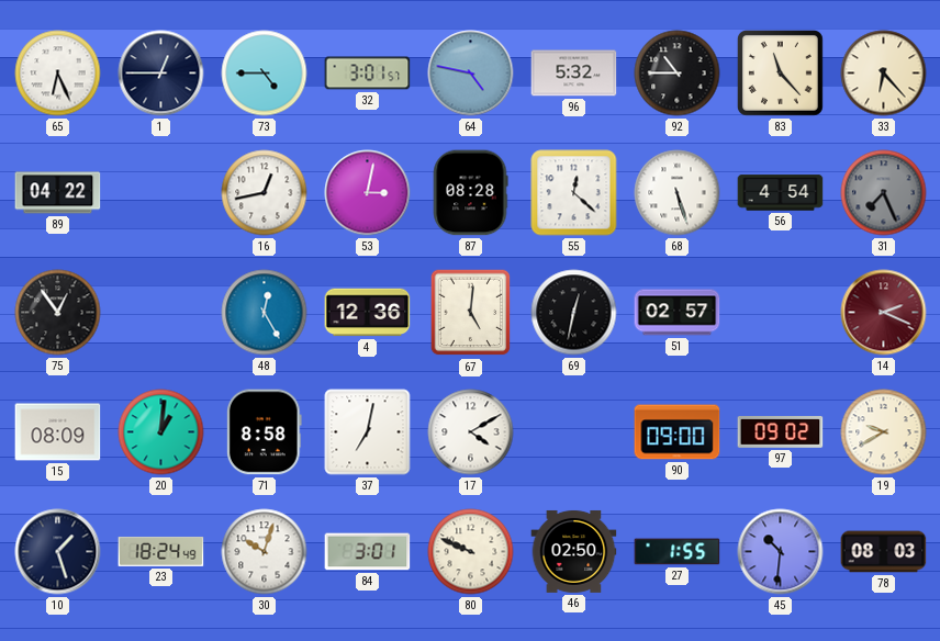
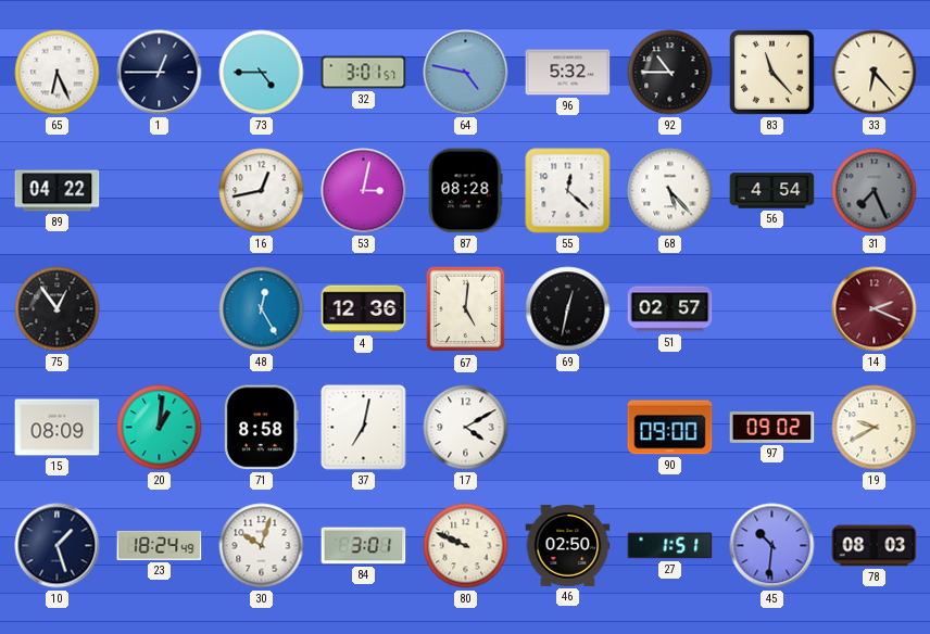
68: 5:27 -> 5:23 (670, 191)
27: 1:55 -> 1:51 (670, 546)
